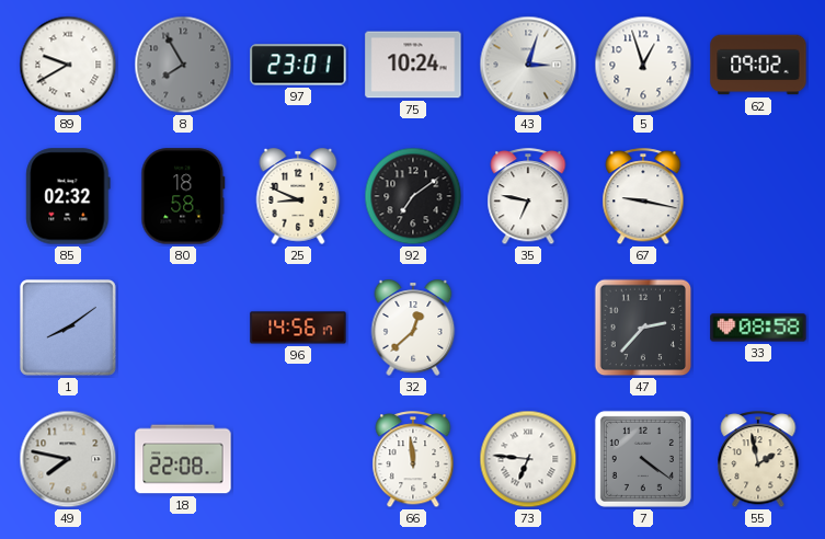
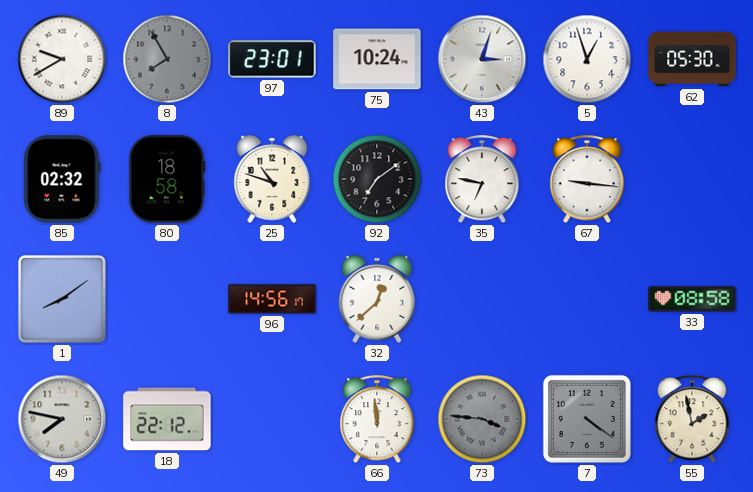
62: 09:02 -> 05:30 (692, 59)
25: 8:49 -> 10:48 (272, 179)
67: 9:17 -> 9:16 (587, 180)
47: 2:37 -> none (643, 328)
18: 22:08 -> 22:12 (167, 419)
73: 6:46 -> 3:46 (482, 419)
73 dial: white -> grey (482, 419)
